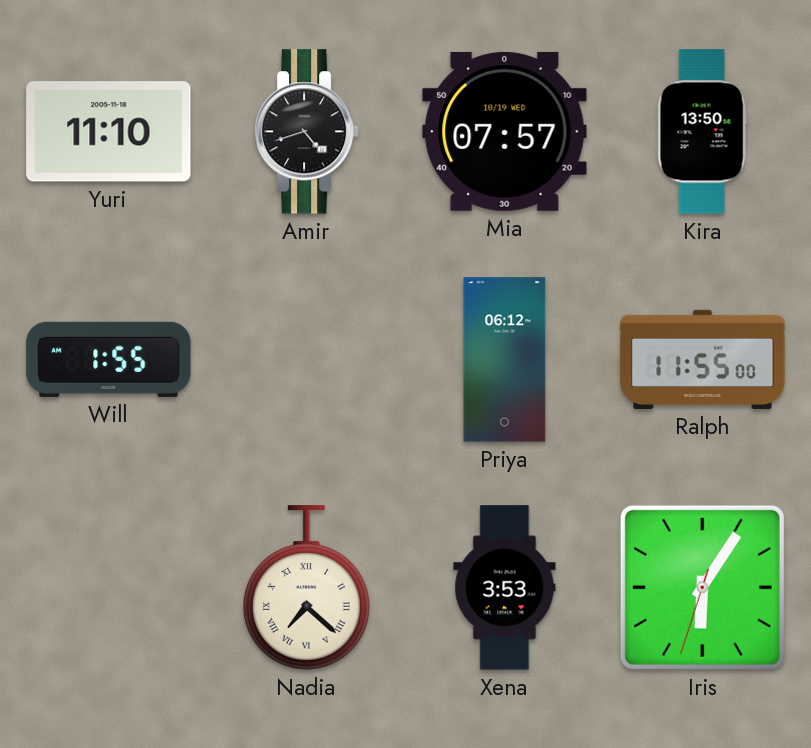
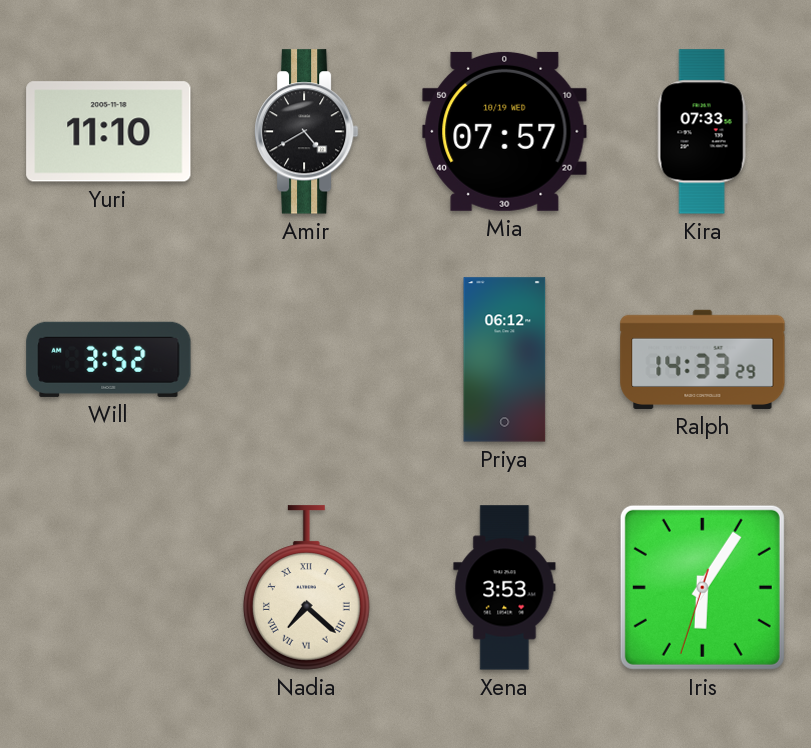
Amir: 4:42 -> 4:40 (306, 132)
Kira: 13:50 -> 07:33 (702, 132)
Will: 1:55 -> 3:52 (109, 359)
Ralph: 11:55 -> 14:33 (703, 359)
